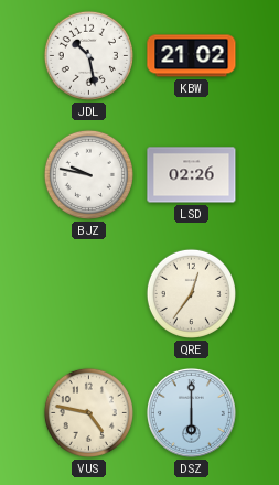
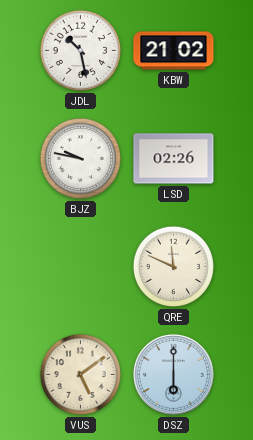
QRE: 12:36 -> 11:49 (173, 266)
VUS: 4:47 -> 5:09 (80, 374)
